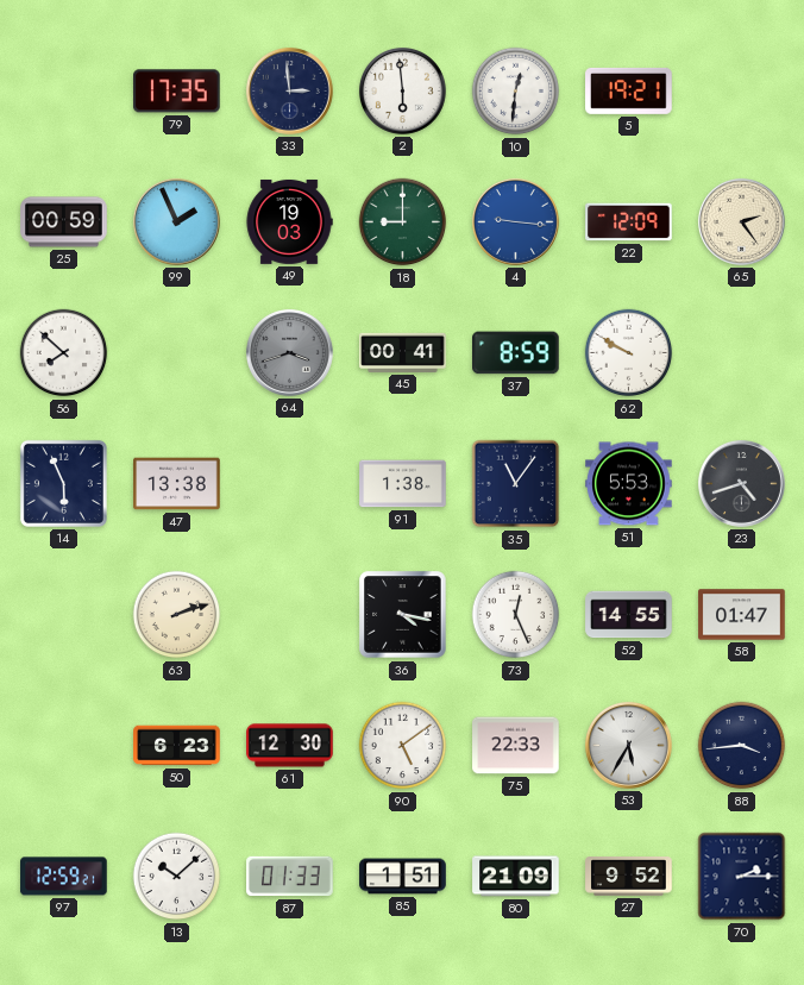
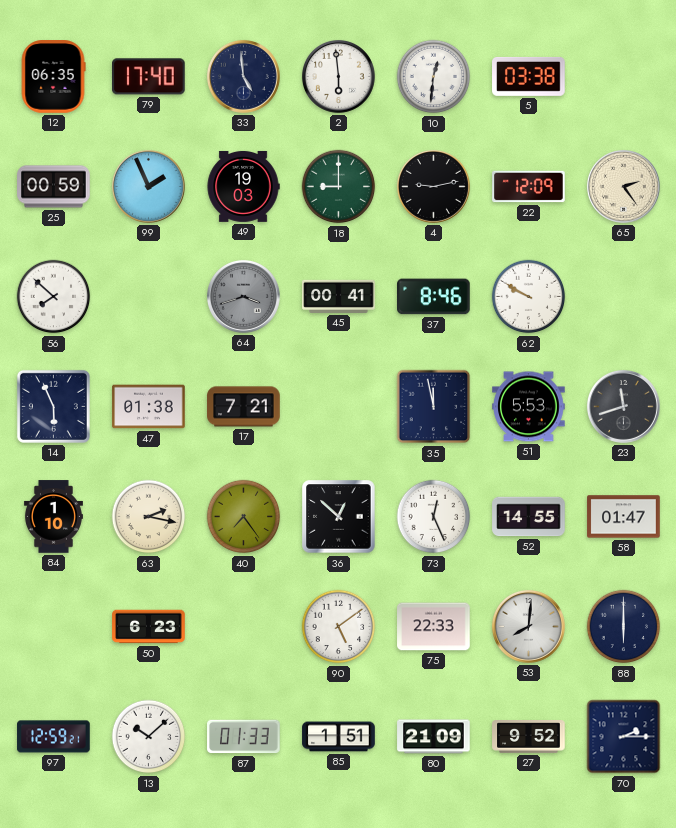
12: none -> 06:35 (53, 77)
79: 17:35 -> 17:40 (149, 77)
33: 2:59 -> 4:59 (243, 76)
5: 19:21 -> 03:38 (529, 76)
4: 9:16 -> 9:13 (433, 186)
4 dial: blue -> black (433, 186)
37: 8:59 -> 8:46 (434, 297)
47: 13:38 -> 01:38 (149, 407)
17: none -> 7:21 (244, 407)
91: 1:38 -> none (403, 484)
35: 11:06 -> 11:58 (434, 407)
23: 4:42 -> 11:42 (623, 406)
84: none -> 1:10 (53, 517)
63: 2:12 -> 2:17 (149, 517)
40: none -> 7:24 (244, 517)
36: 4:17 -> 12:52 (339, 517)
61: 12:30 -> none (290, 746)
53: 5:35 -> 8:01 (528, 626)
88: 3:44 -> 6:00 (624, 627)
